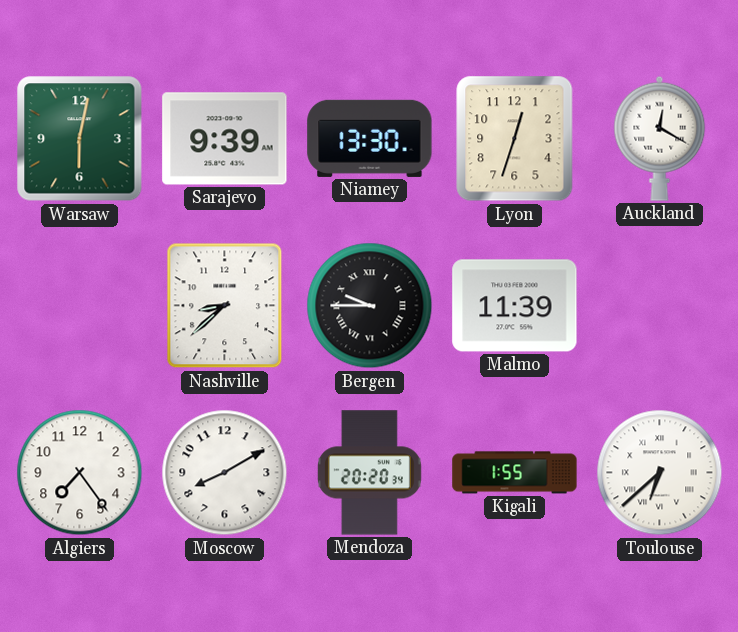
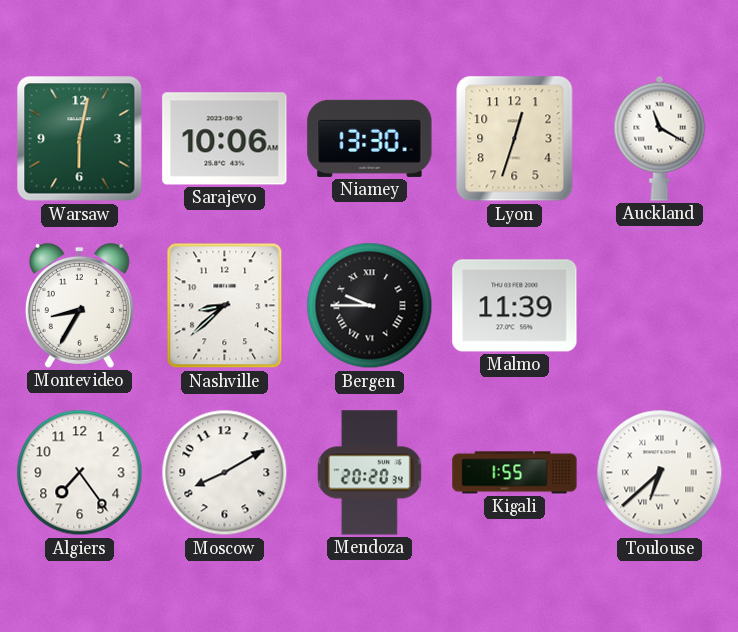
Sarajevo: 9:39 -> 10:06 (225, 139)
Auckland: 12:20 -> 11:20 (660, 138)
Montevideo: none -> 8:35 (79, 305)
